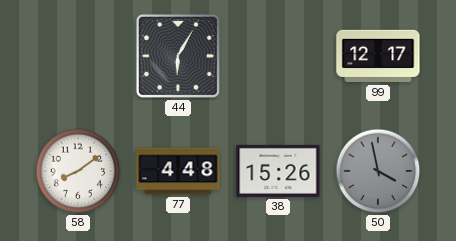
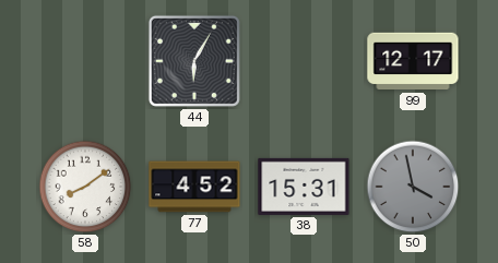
77: 4:48 -> 4:52 (194, 187)
38: 15:26 -> 15:31 (304, 187)
